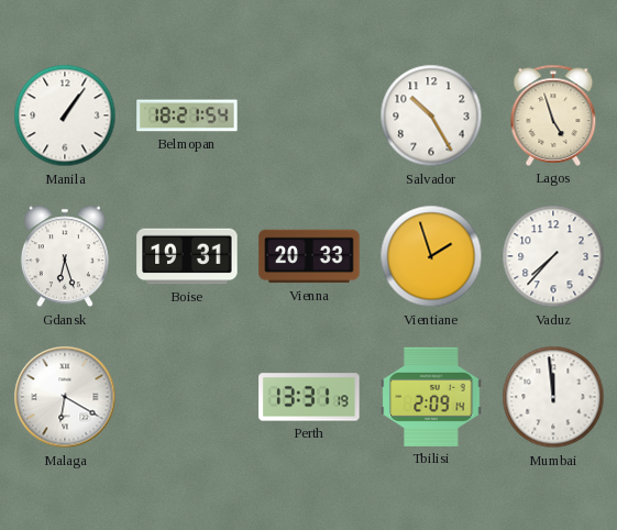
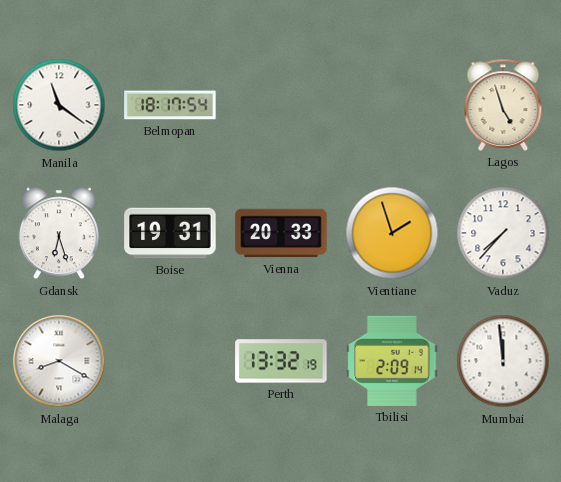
Manila: 1:06 -> 11:21 (59, 105)
Belmopan: 18:21 -> 18:17 (170, 105)
Salvador: 10:25 -> none (431, 115)
Malaga: 6:20 -> 8:20 (59, 361)
Perth: 13:31 -> 13:32 (281, 361)
